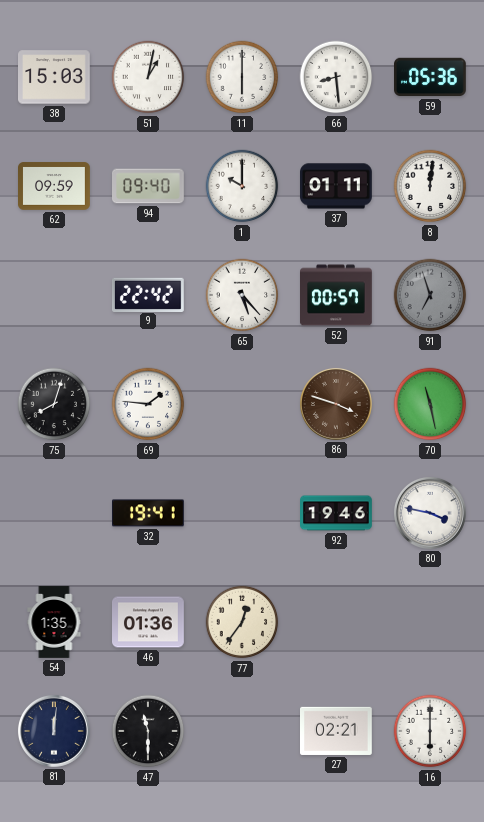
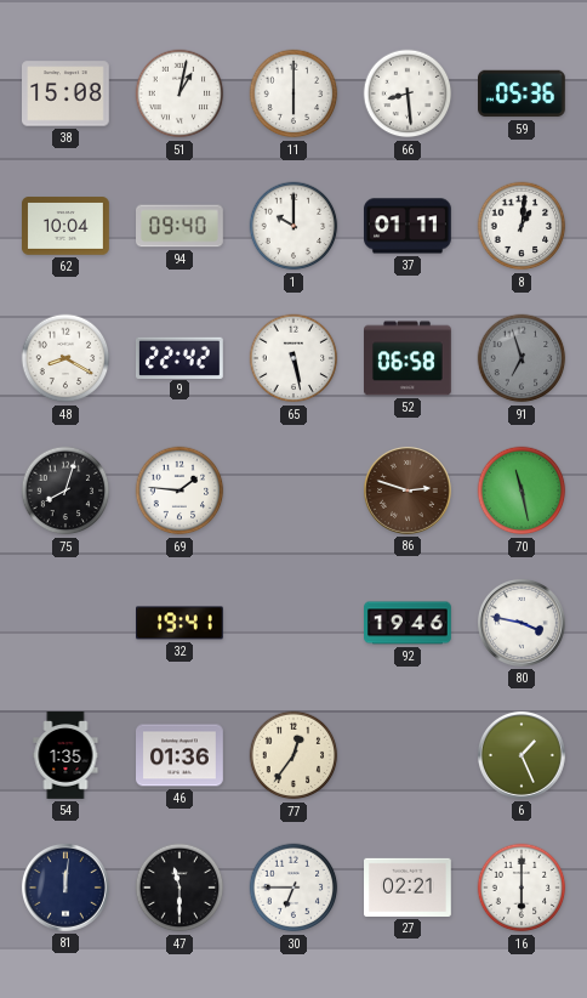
38: 15:03 -> 15:08 (67, 93)
62: 09:59 -> 10:04 (67, 226)
8: 12:01 -> 1:01 (522, 226)
48: none -> 8:20 (65, 358)
65: 5:23 -> 5:28 (293, 358)
52: 00:57 -> 06:58 (409, 358)
86: 3:48 -> 2:48 (408, 491)
6: none -> 1:26 (522, 755)
30: none -> 6:45 (293, 888)
